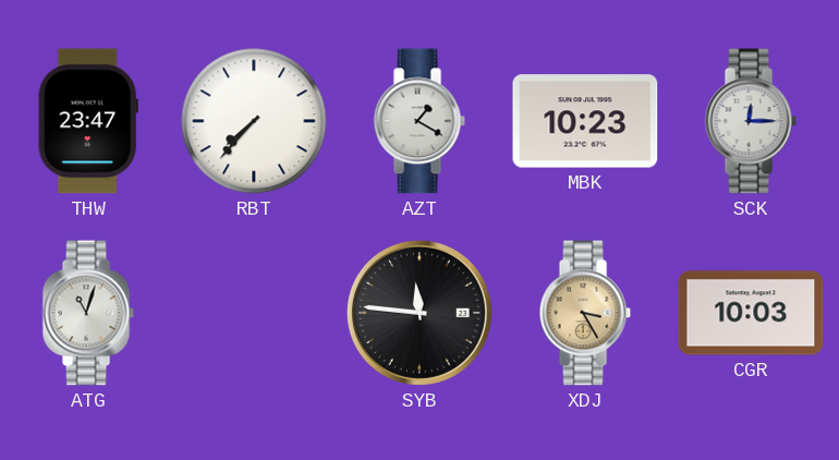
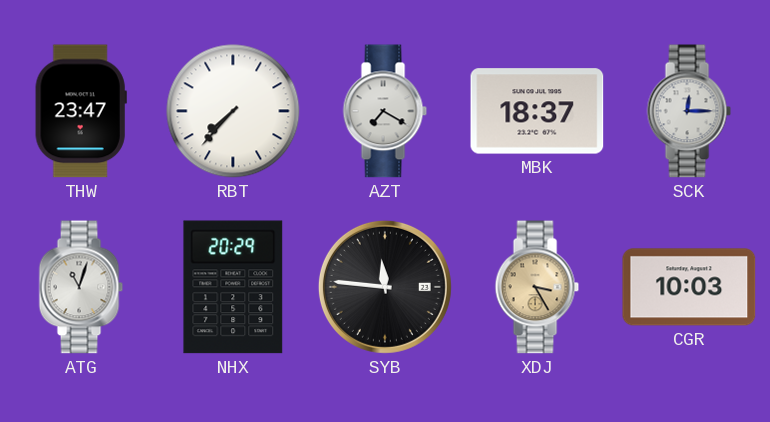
AZT: 1:20 -> 7:20 (385, 111)
MBK: 10:23 -> 18:37 (537, 111)
NHX: none -> 20:29 (233, 287)
